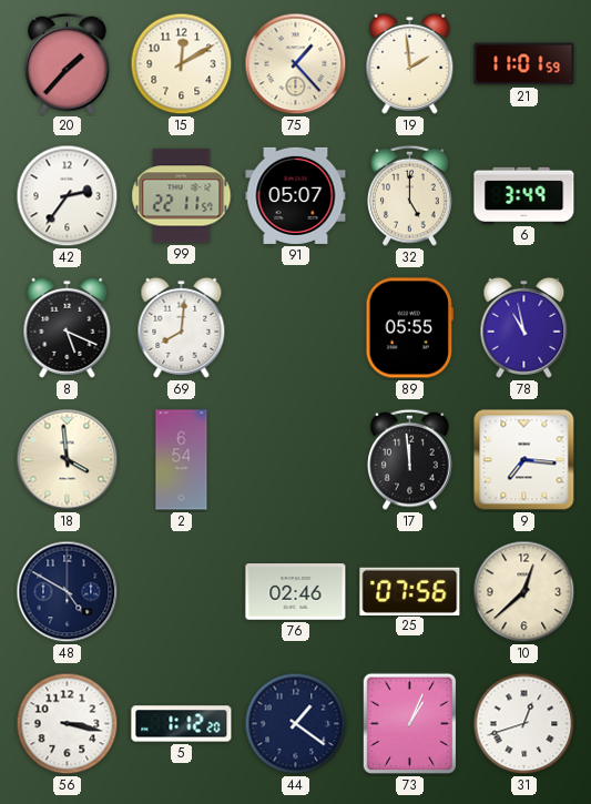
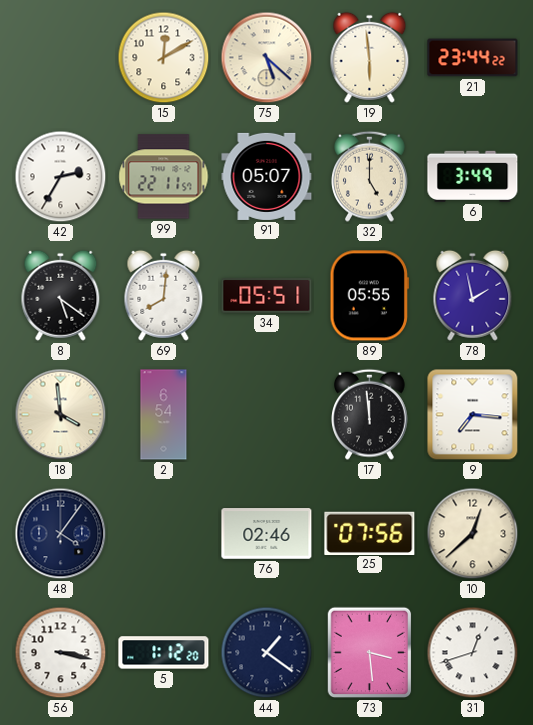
20: 1:37 -> none (68, 63)
75: 1:23 -> 5:22 (267, 58)
19: 1:59 -> 5:59 (370, 57)
21: 11:01 -> 23:44 (473, 58)
42: 2:36 -> 2:35 (61, 177)
8: 5:19 -> 5:21 (61, 295)
34: none -> 05:51 (267, 296)
78: 10:58 -> 1:58 (473, 295)
48: 4:50 -> 4:06 (61, 534)
73: 1:04 -> 3:29 (370, 653)
